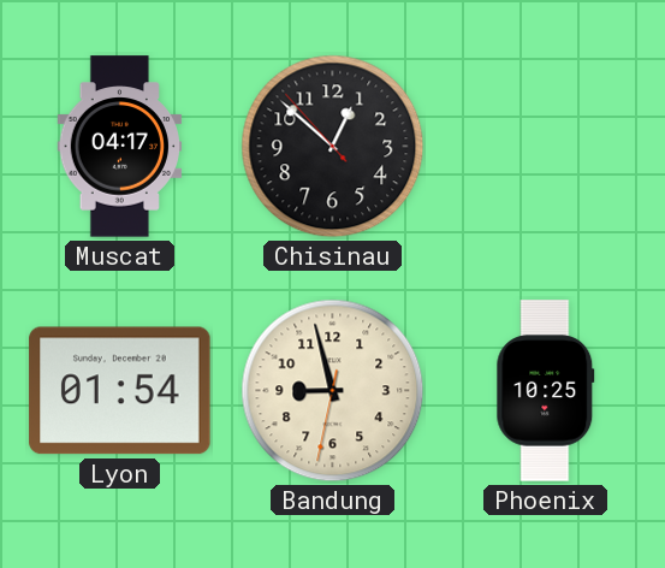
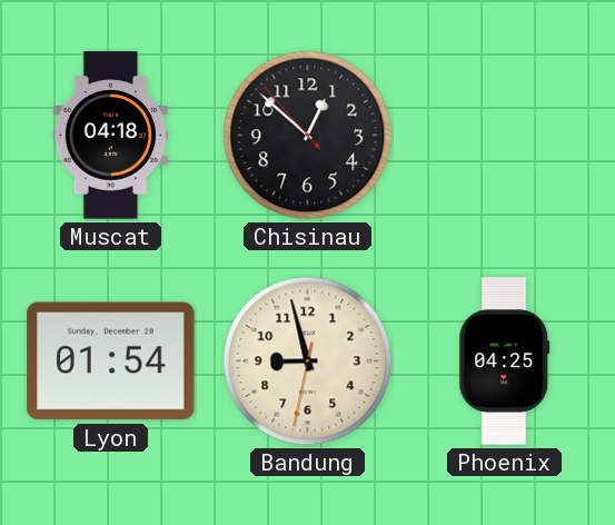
Muscat: 04:17 -> 04:18 (111, 136)
Phoenix: 10:25 -> 04:25 (505, 361)
